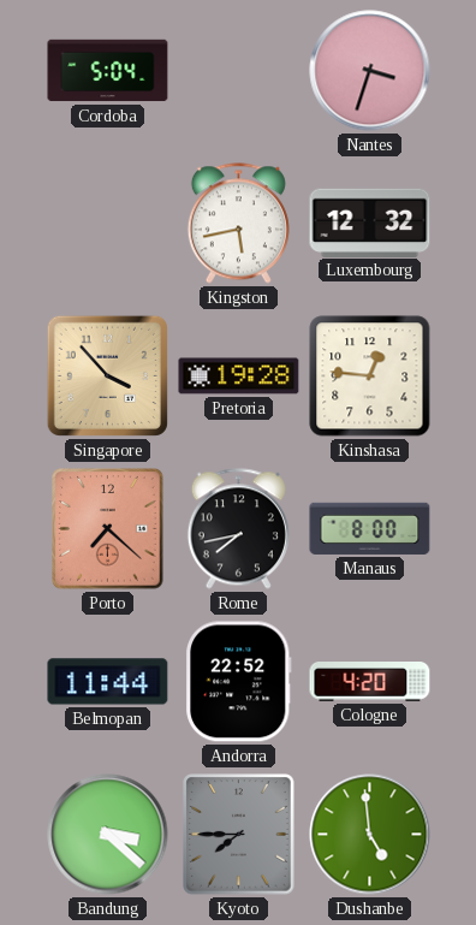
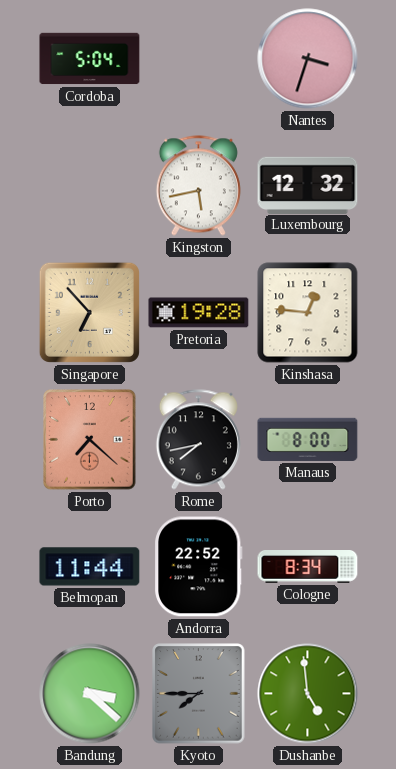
Singapore: 3:53 -> 6:53 (89, 312)
Cologne: 4:20 -> 8:34 (308, 567)
